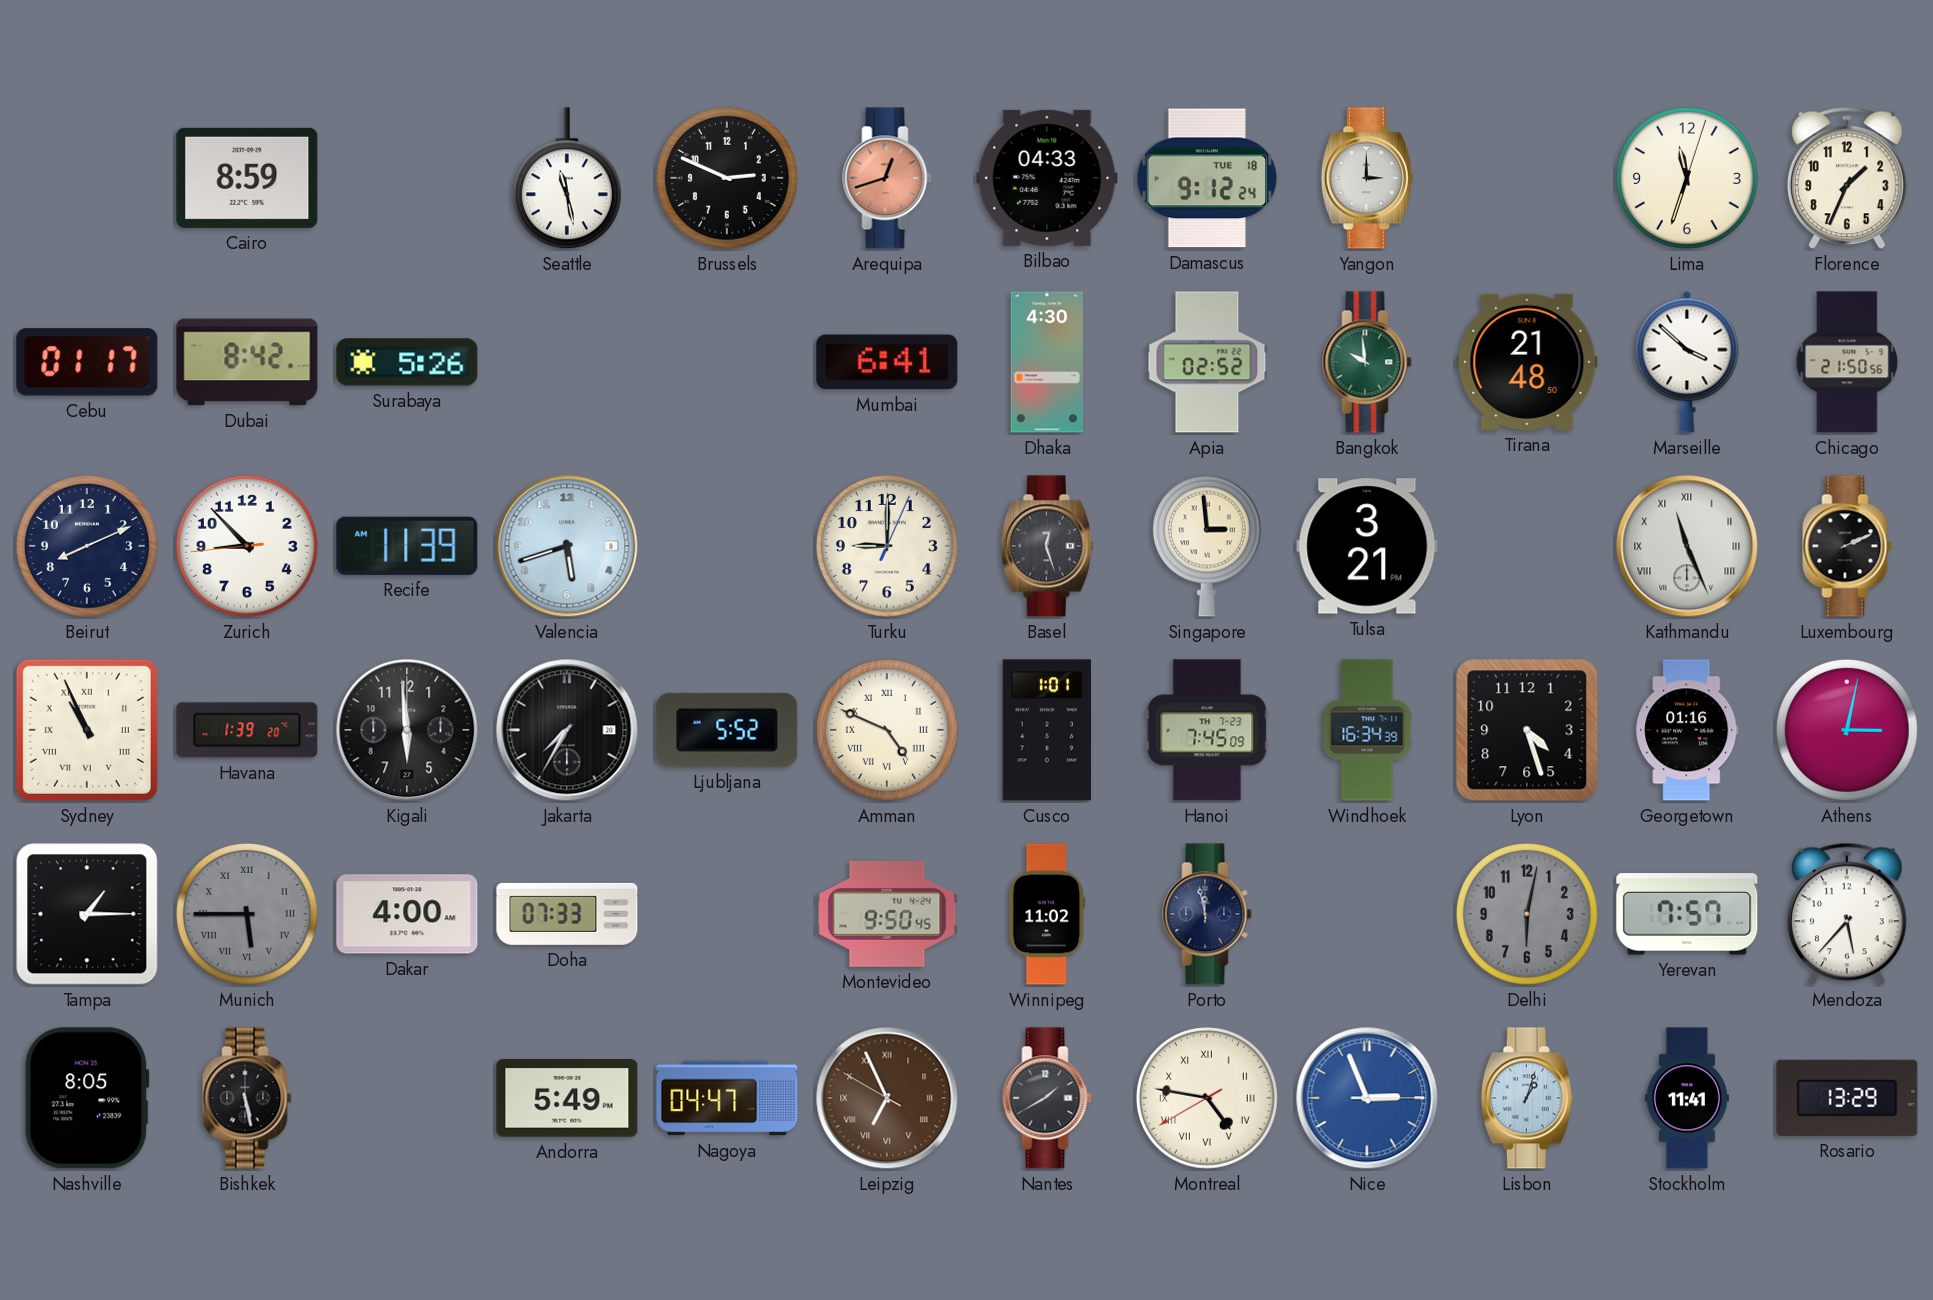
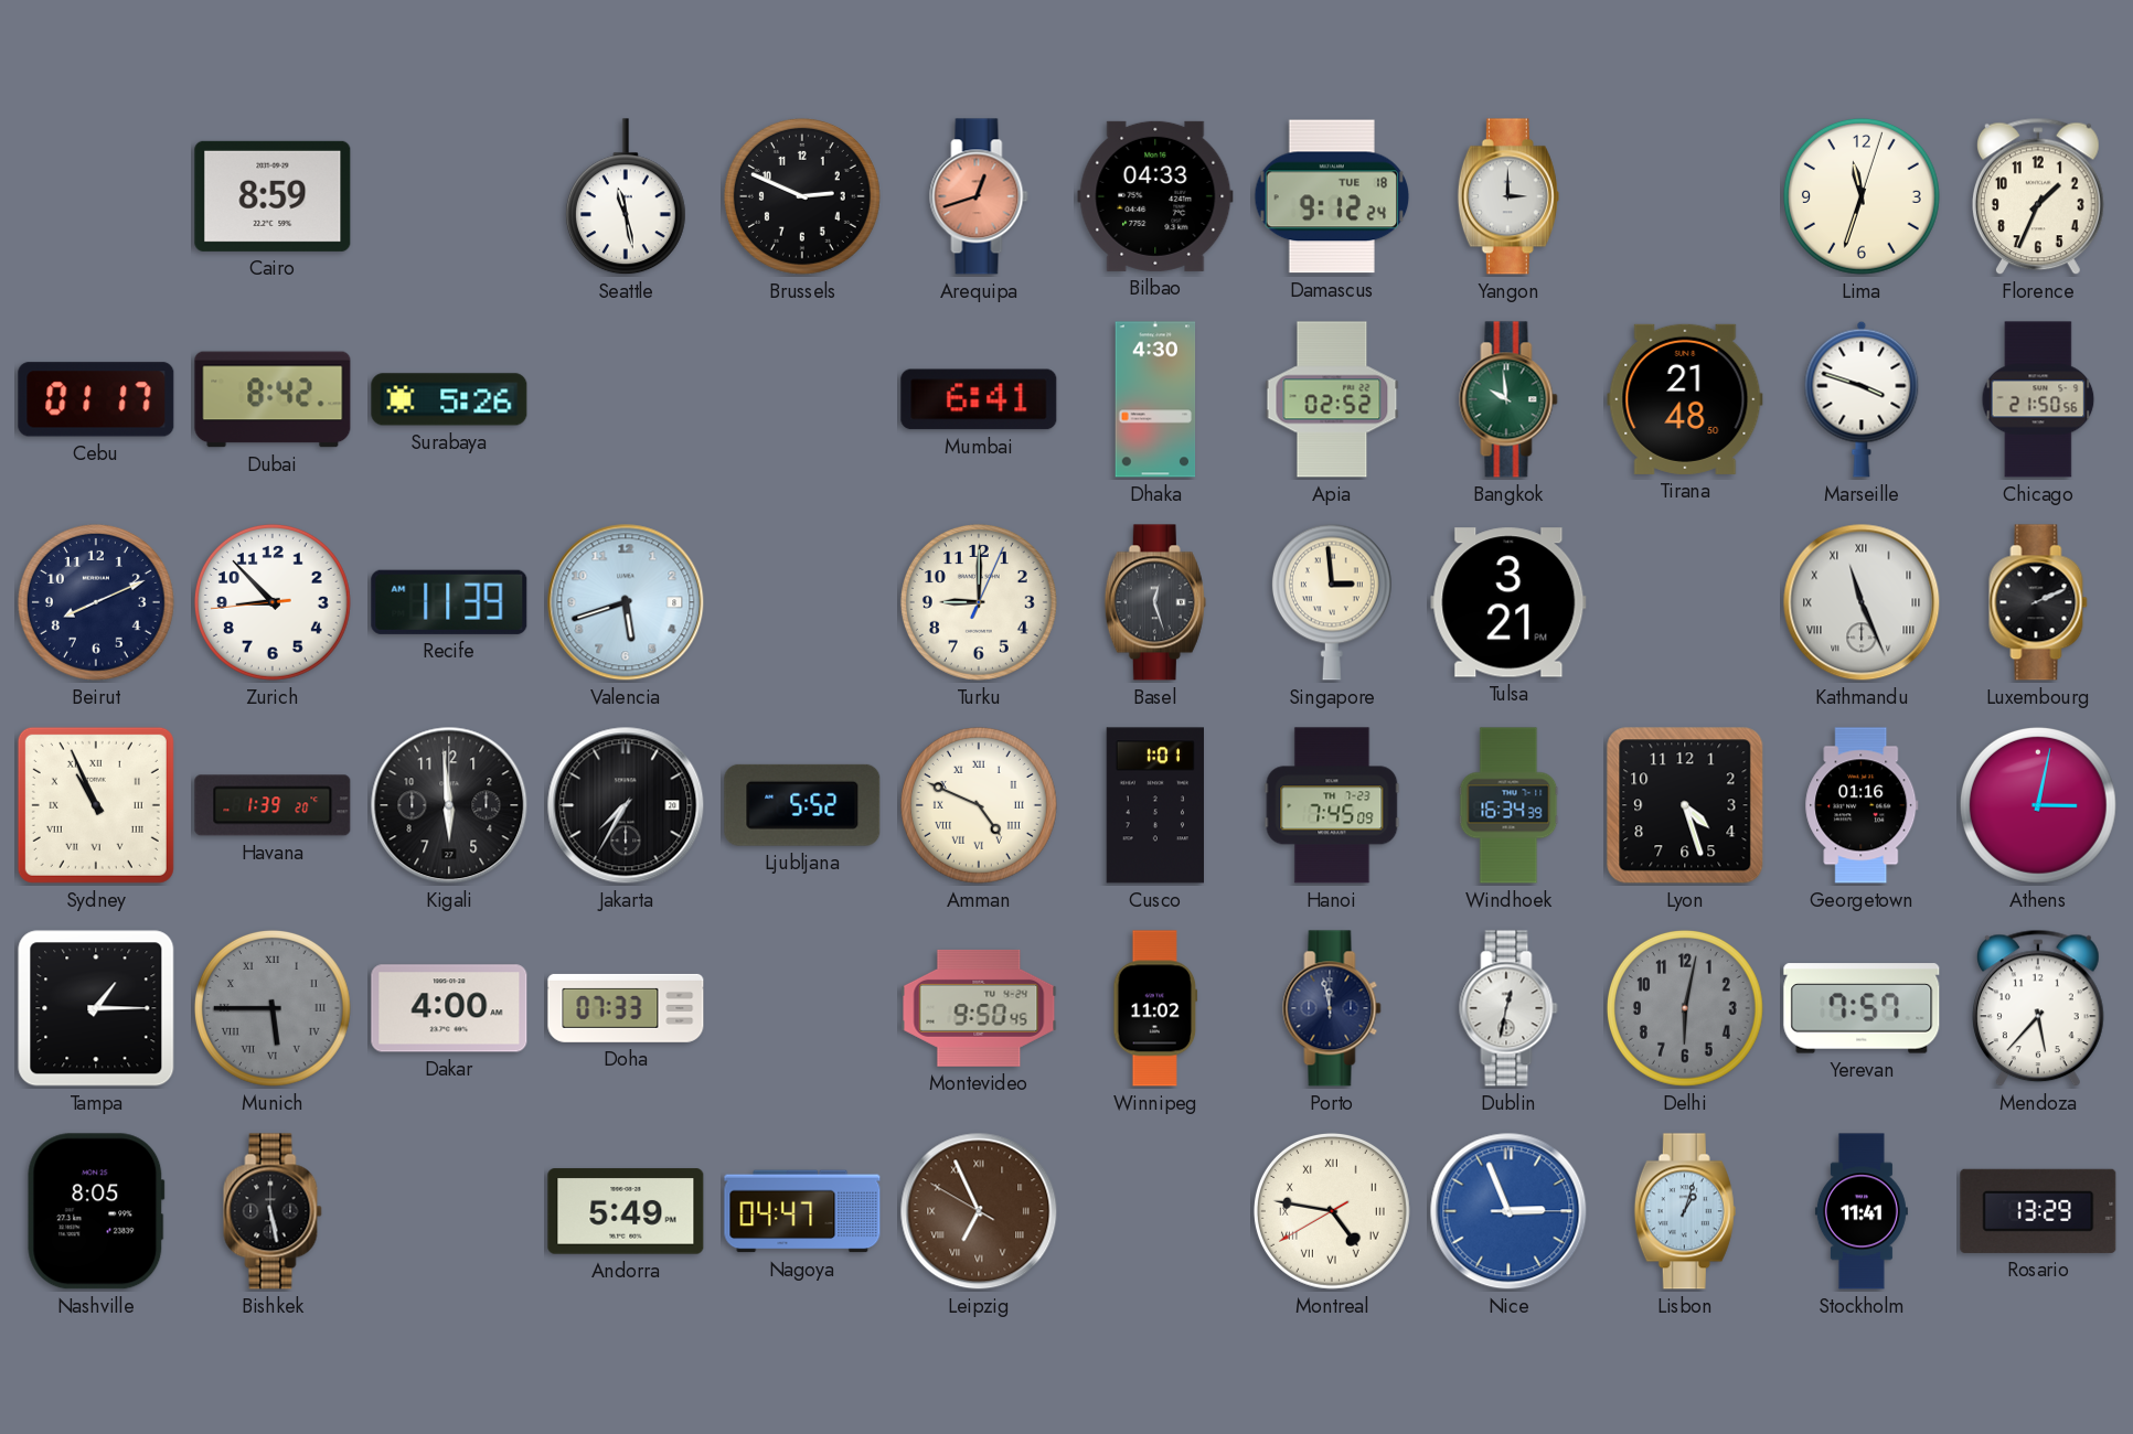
Marseille: 3:52 -> 3:48 (1862, 399)
Dublin: none -> 12:32 (1508, 1008)
Nantes: 1:40 -> none (1047, 1098)
